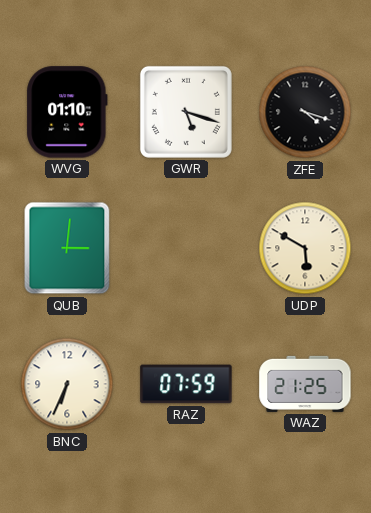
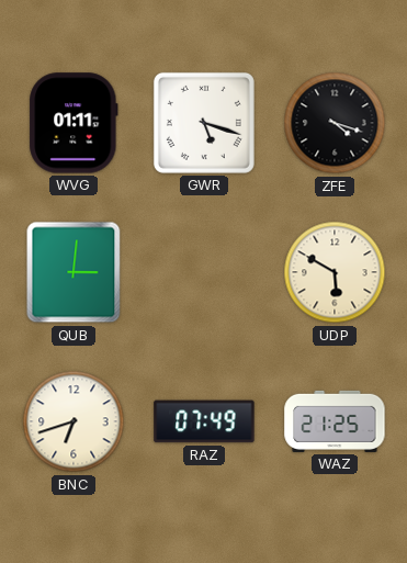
WVG: 01:10 -> 01:11 (74, 123)
BNC: 6:34 -> 6:42 (74, 421)
RAZ: 07:59 -> 07:49 (204, 421)
